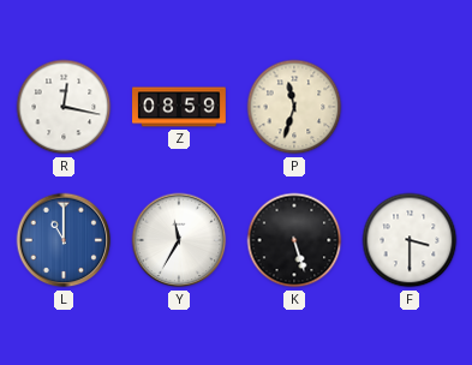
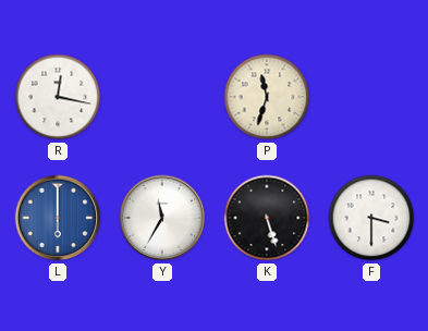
Z: 08:59 -> none (179, 107)
L: 11:00 -> 6:00 (58, 218)
